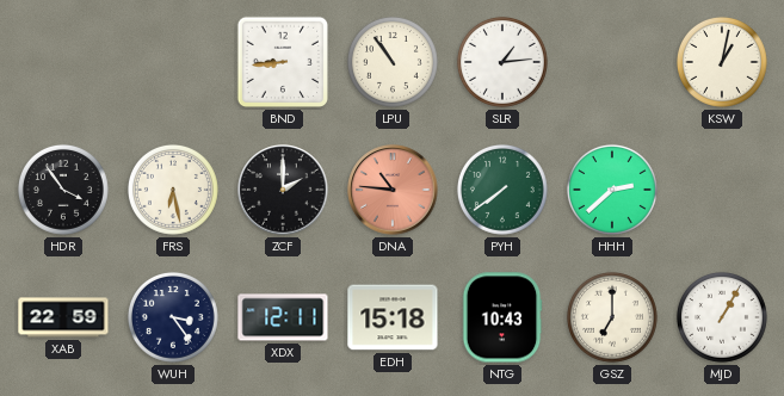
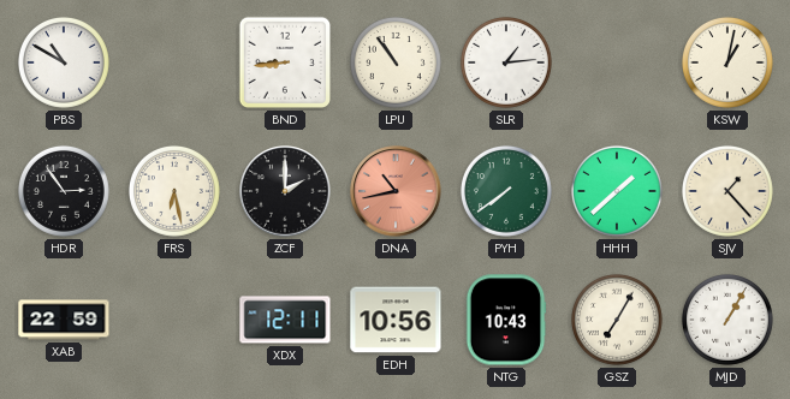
PBS: none -> 10:50 (64, 62)
HDR: 3:54 -> 2:54 (64, 191)
DNA: 10:46 -> 10:43 (396, 191)
HHH: 2:38 -> 1:38 (617, 191)
SJV: none -> 1:23 (727, 191)
WUH: 3:24 -> none (173, 317)
EDH: 15:18 -> 10:56 (396, 320)
GSZ: 7:00 -> 7:05 (617, 320)
